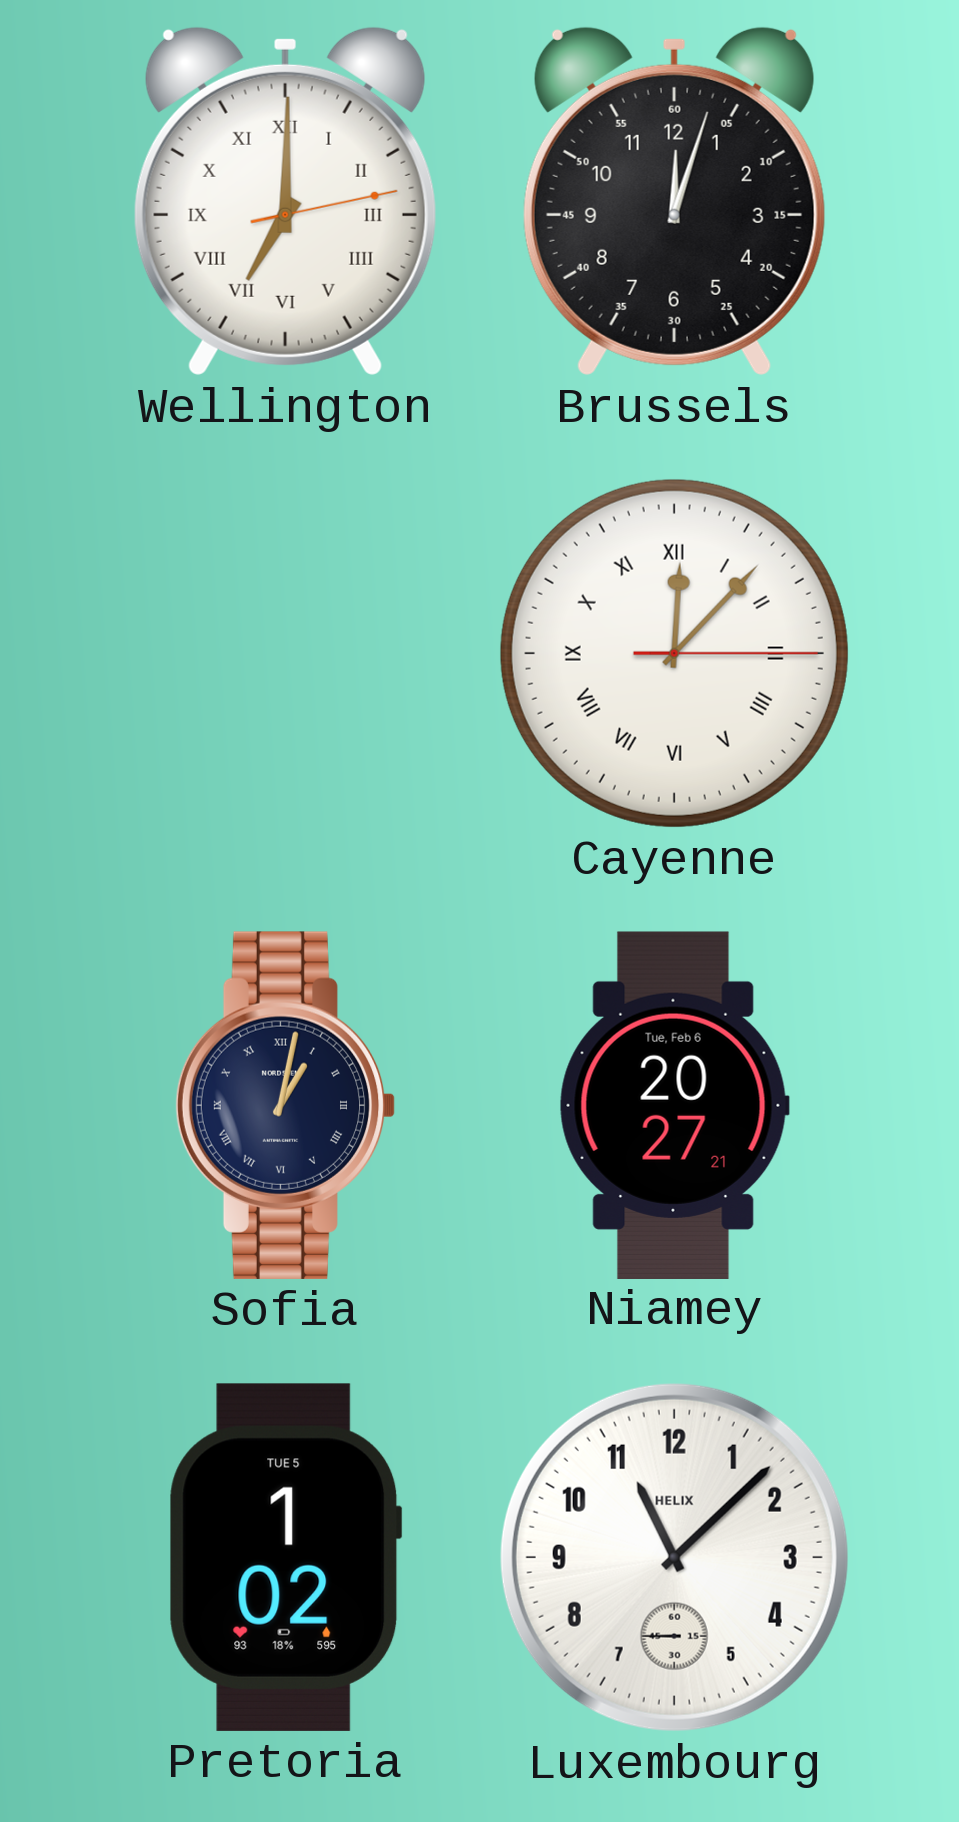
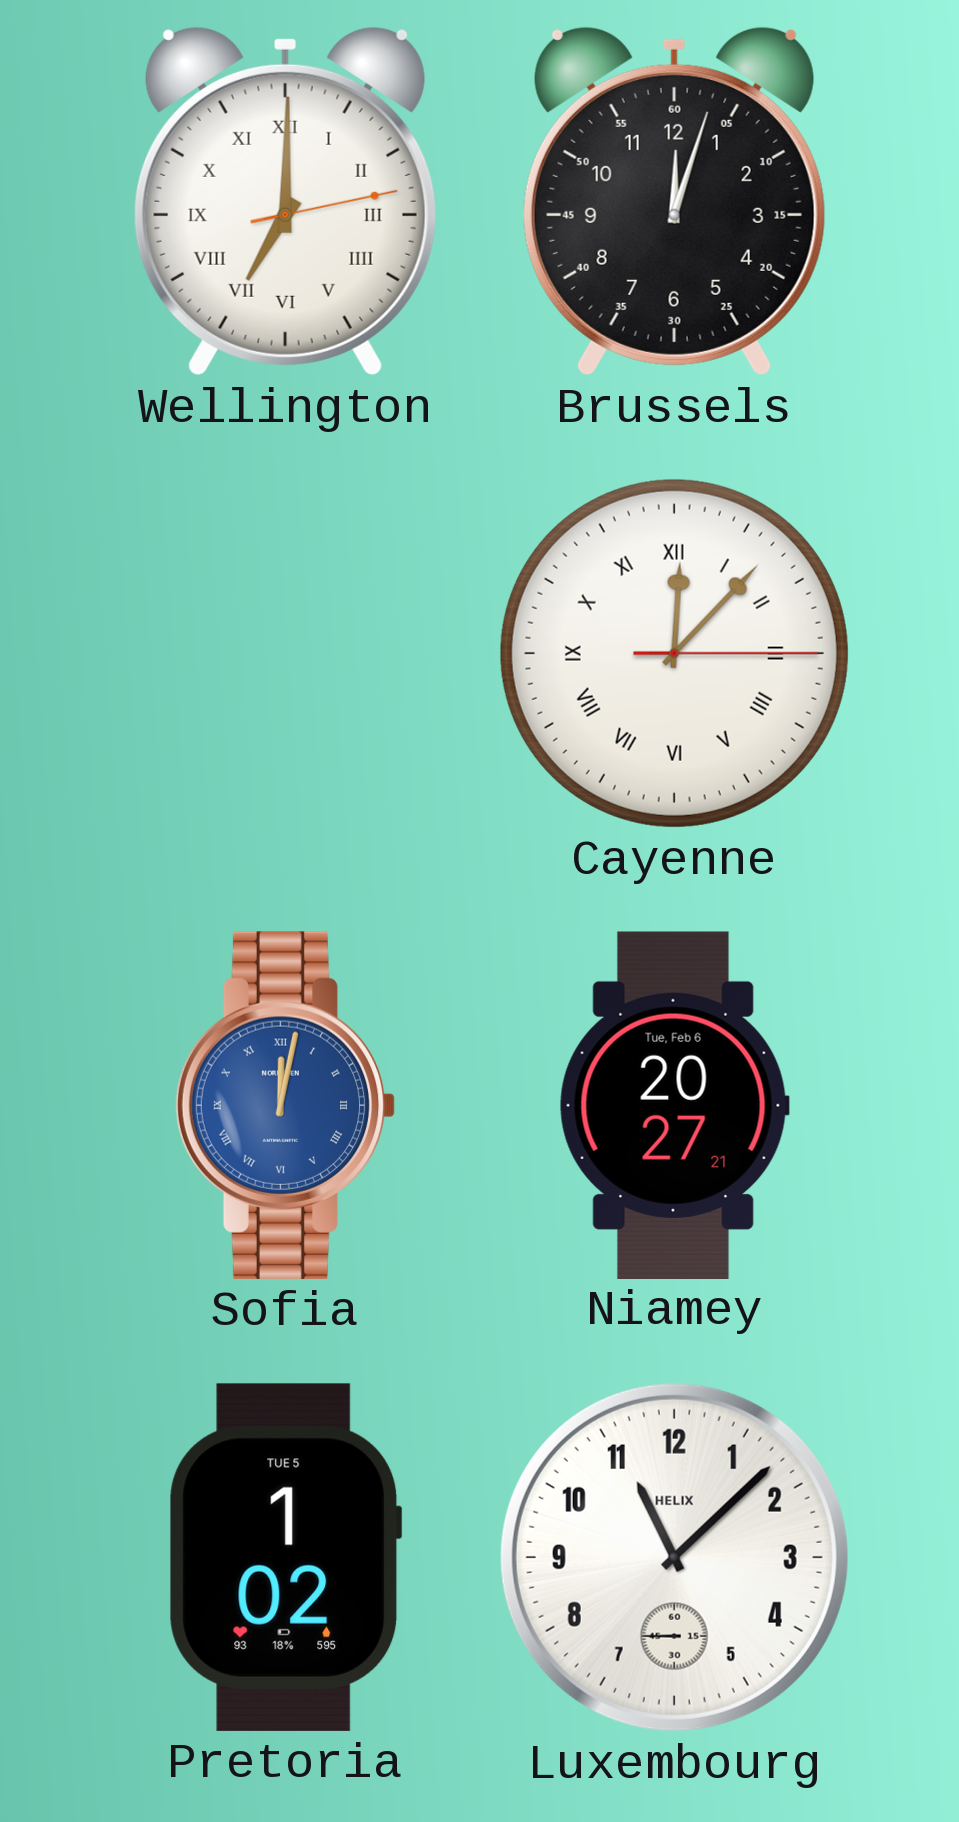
Sofia: 1:02 -> 12:02 (286, 1105)
Sofia dial: navy -> blue (286, 1105)
